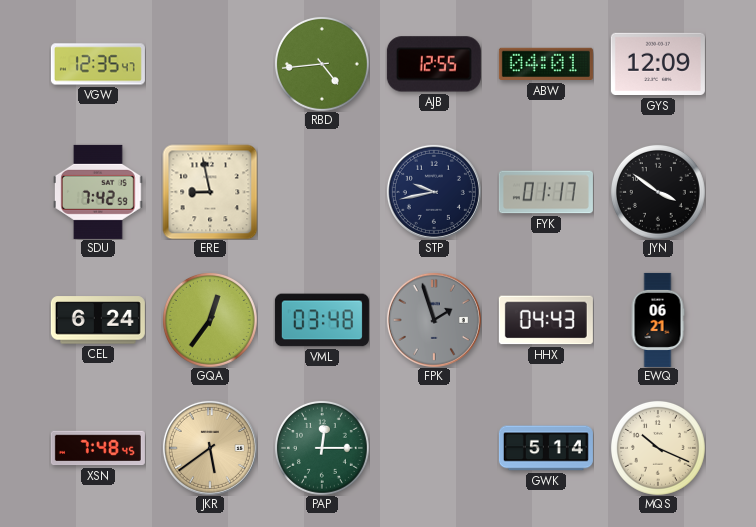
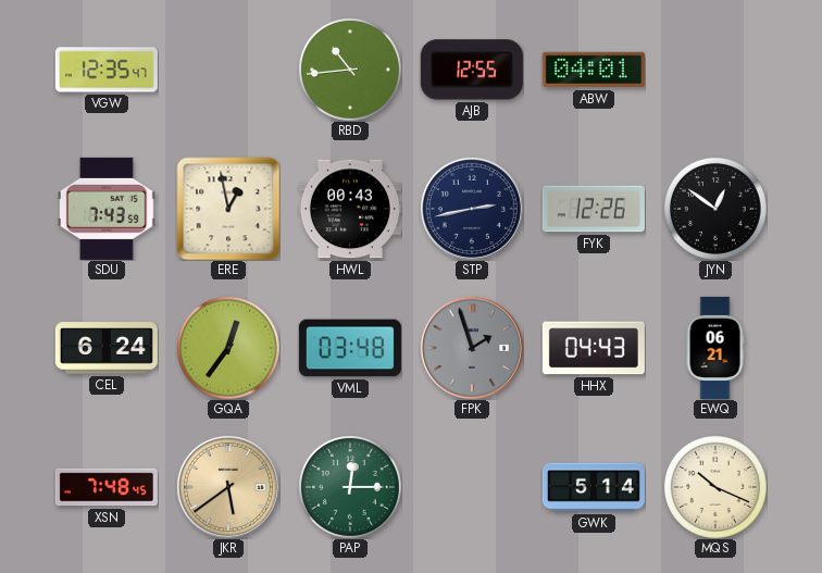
RBD: 4:44 -> 10:44 (350, 70)
GYS: 12:09 -> none (658, 64)
SDU: 7:42 -> 7:43 (108, 209)
ERE: 8:58 -> 12:58 (228, 209)
HWL: none -> 00:43 (350, 209)
STP: 9:43 -> 2:43 (472, 209)
FYK: 01:17 -> 12:26 (594, 209)
JYN: 3:51 -> 12:51 (715, 209)
